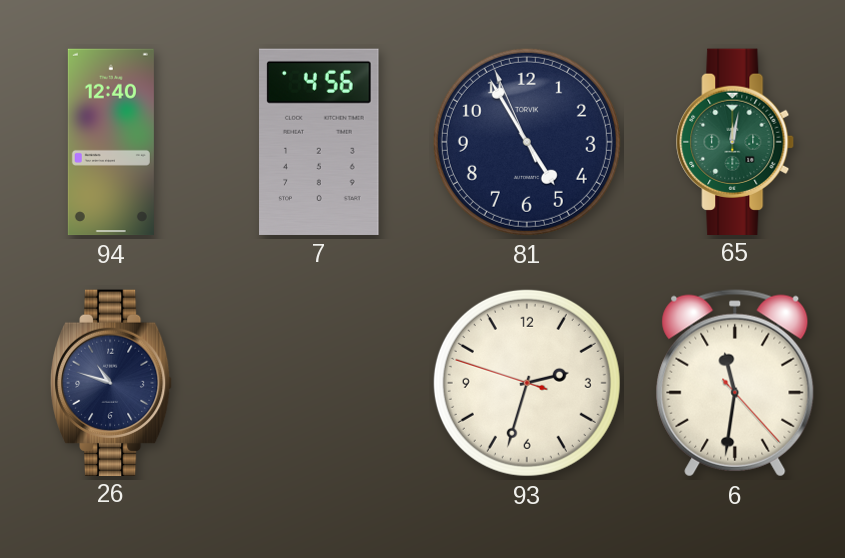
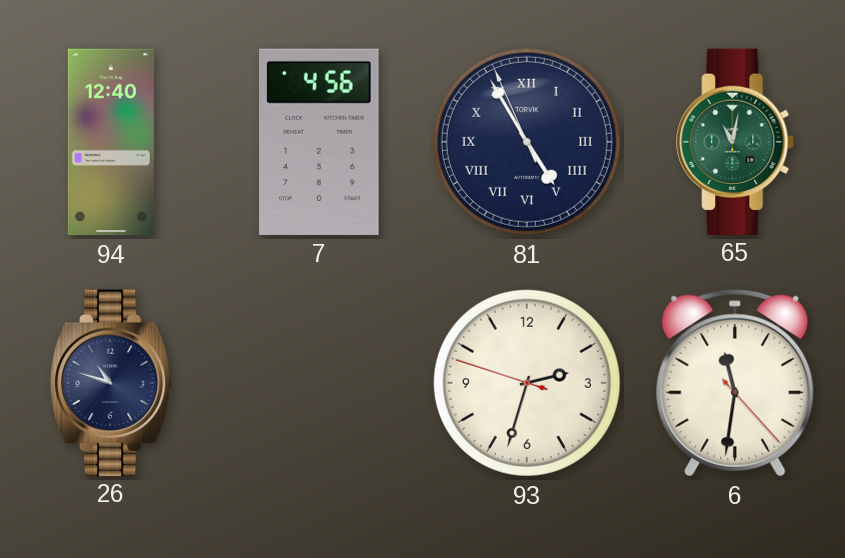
81 numerals: Arabic -> Roman (527, 142)
65: 12:02 -> 11:02 (736, 141)
